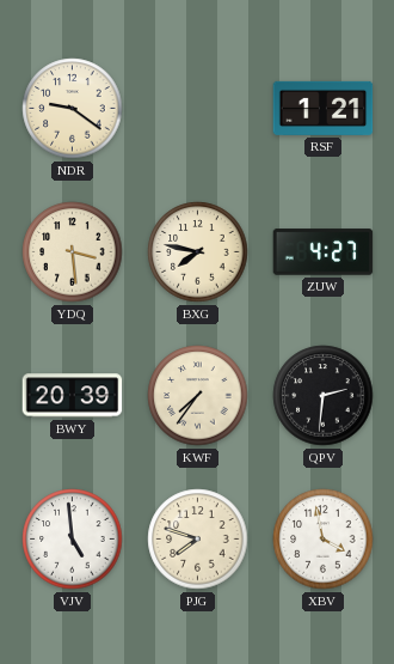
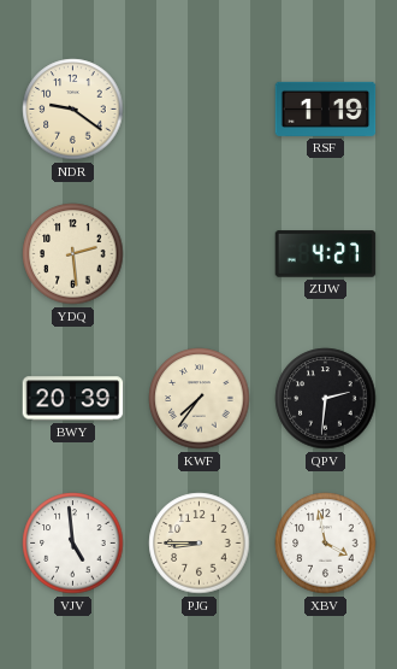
RSF: 1:21 -> 1:19 (326, 108)
YDQ: 3:29 -> 2:29 (73, 254)
BXG: 7:47 -> none (198, 252)
PJG: 7:48 -> 8:45 (200, 544)
